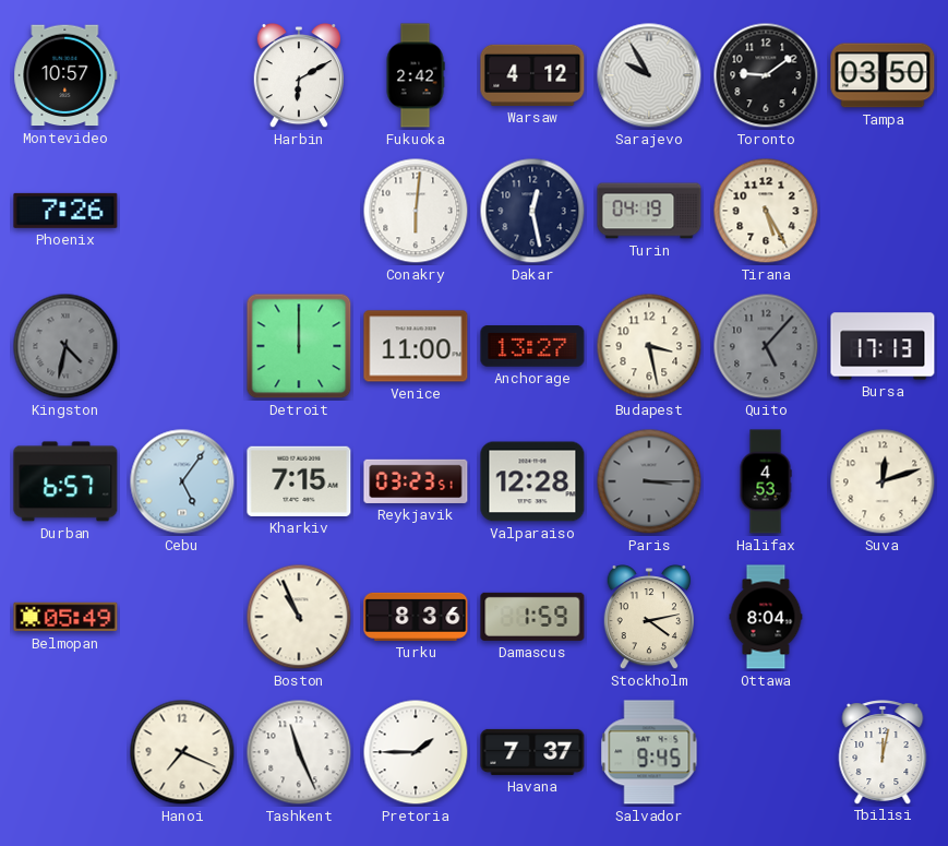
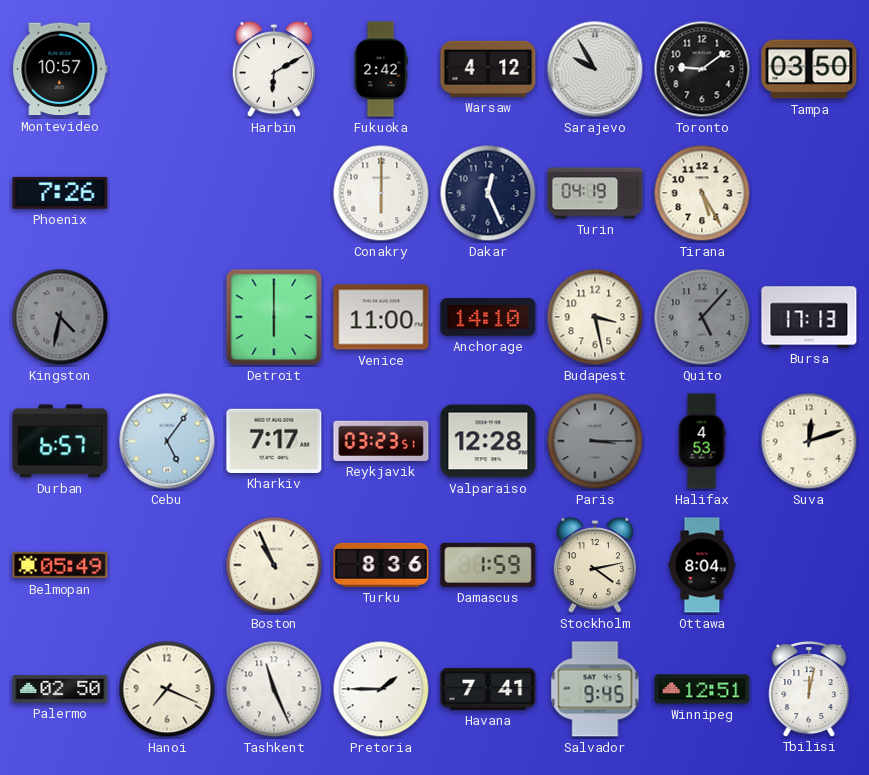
Conakry: 6:01 -> 6:00 (381, 193)
Dakar: 12:28 -> 12:26 (488, 193)
Detroit: 12:00 -> 6:00 (274, 317)
Anchorage: 13:27 -> 14:10 (488, 317)
Kharkiv: 7:15 -> 7:17 (274, 441)
Palermo: none -> 02:50 (60, 689)
Havana: 7:37 -> 7:41 (488, 689)
Winnipeg: none -> 12:51 (702, 689)
